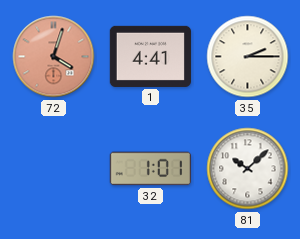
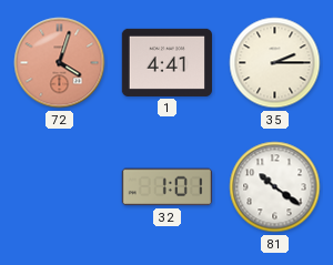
81: 10:08 -> 10:21 (275, 187)
